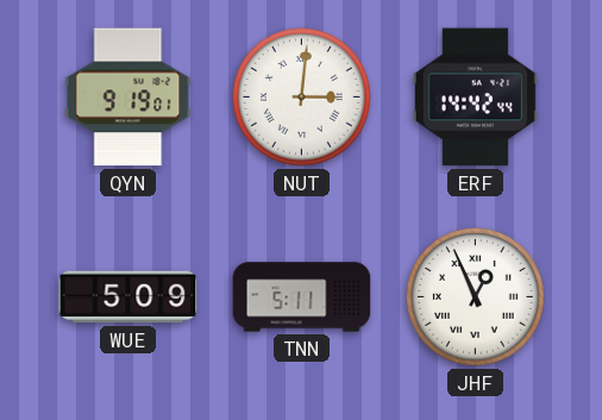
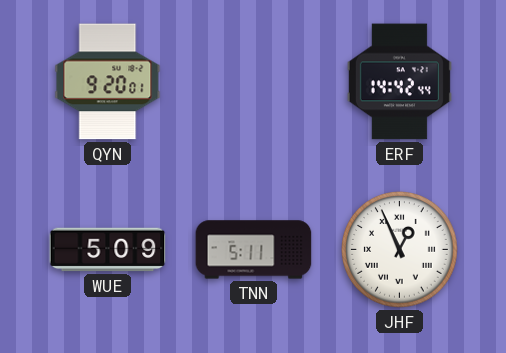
QYN: 9:19 -> 9:20 (108, 82)
NUT: 3:01 -> none (302, 98)
